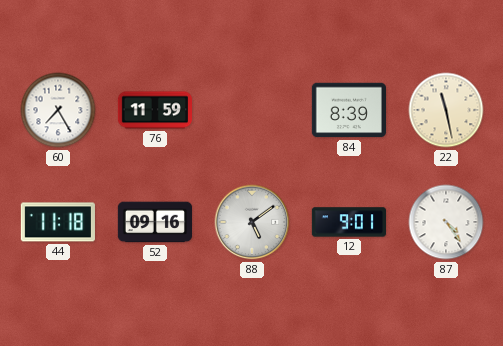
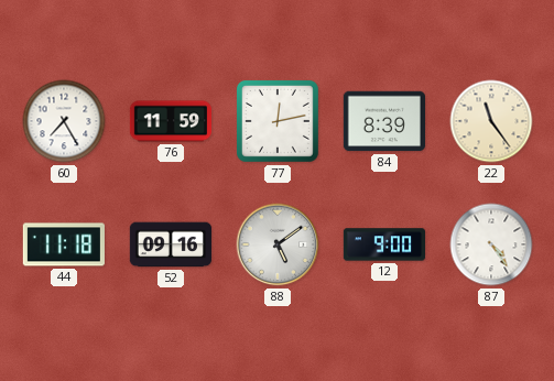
77: none -> 12:13 (278, 121)
22: 11:28 -> 11:24 (491, 121)
12: 9:01 -> 9:00 (383, 244)
